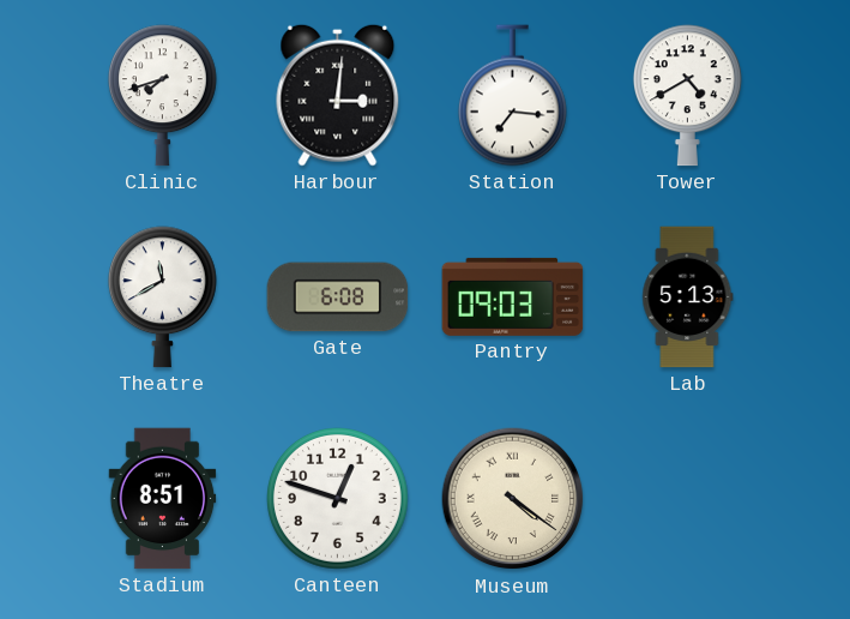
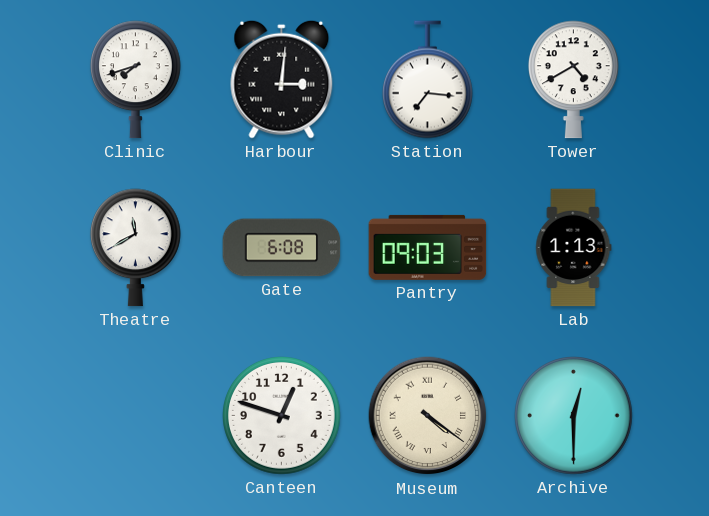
Lab: 5:13 -> 1:13 (574, 248)
Stadium: 8:51 -> none (163, 499)
Archive: none -> 12:30 (574, 416)
